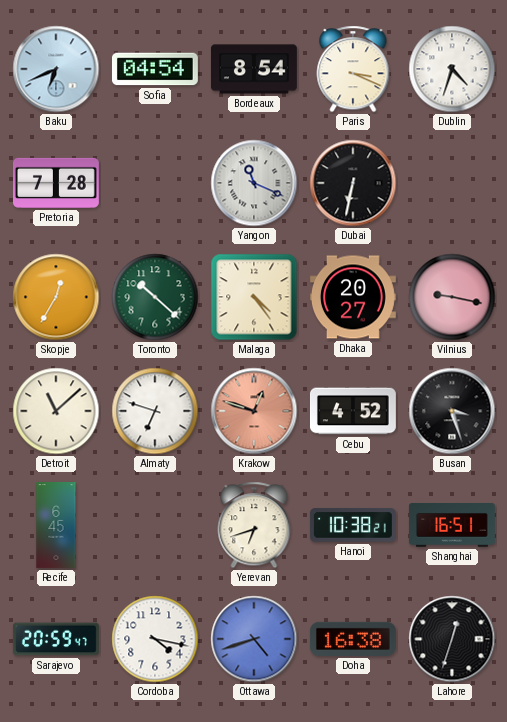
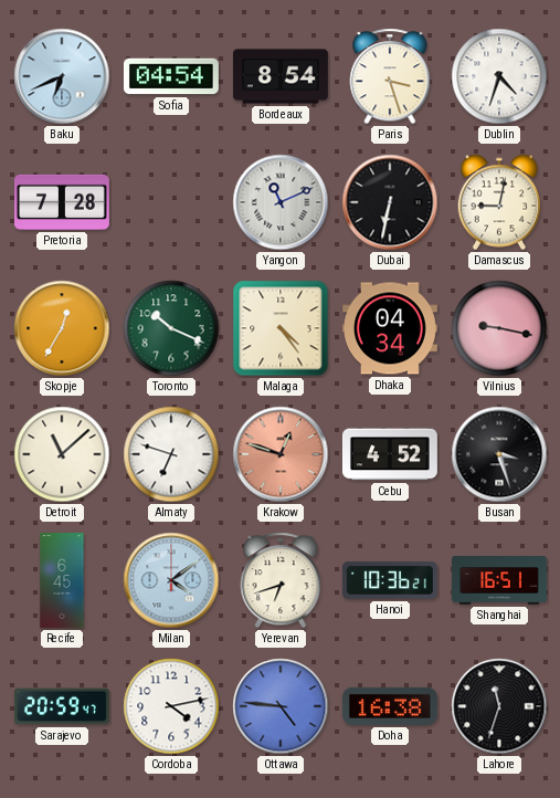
Paris: 3:19 -> 3:27 (390, 76)
Yangon: 11:19 -> 11:11 (281, 202)
Damascus: none -> 9:02 (499, 202)
Toronto: 10:22 -> 10:19 (171, 328)
Dhaka: 20:27 -> 04:34 (390, 328)
Milan: none -> 4:09 (171, 580)
Hanoi: 10:38 -> 10:36 (390, 580)
Cordoba: 4:17 -> 4:13 (171, 706)
Ottawa: 4:42 -> 4:46 (281, 706)
Lahore: 12:33 -> 11:33 (499, 706)
